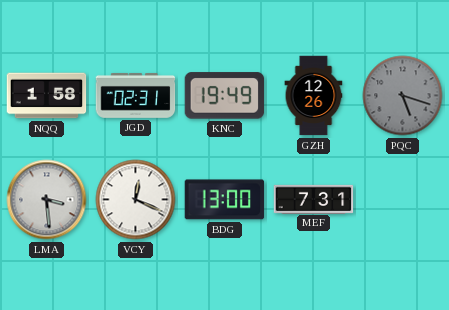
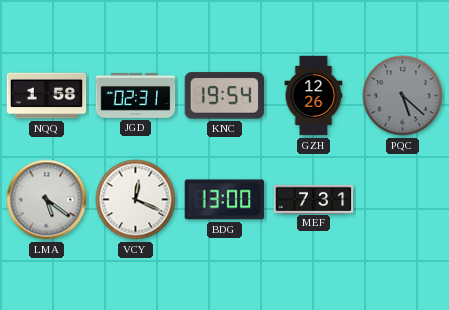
KNC: 19:49 -> 19:54 (225, 96)
PQC: 5:18 -> 5:22 (403, 96)
LMA: 3:29 -> 5:21 (47, 200)
